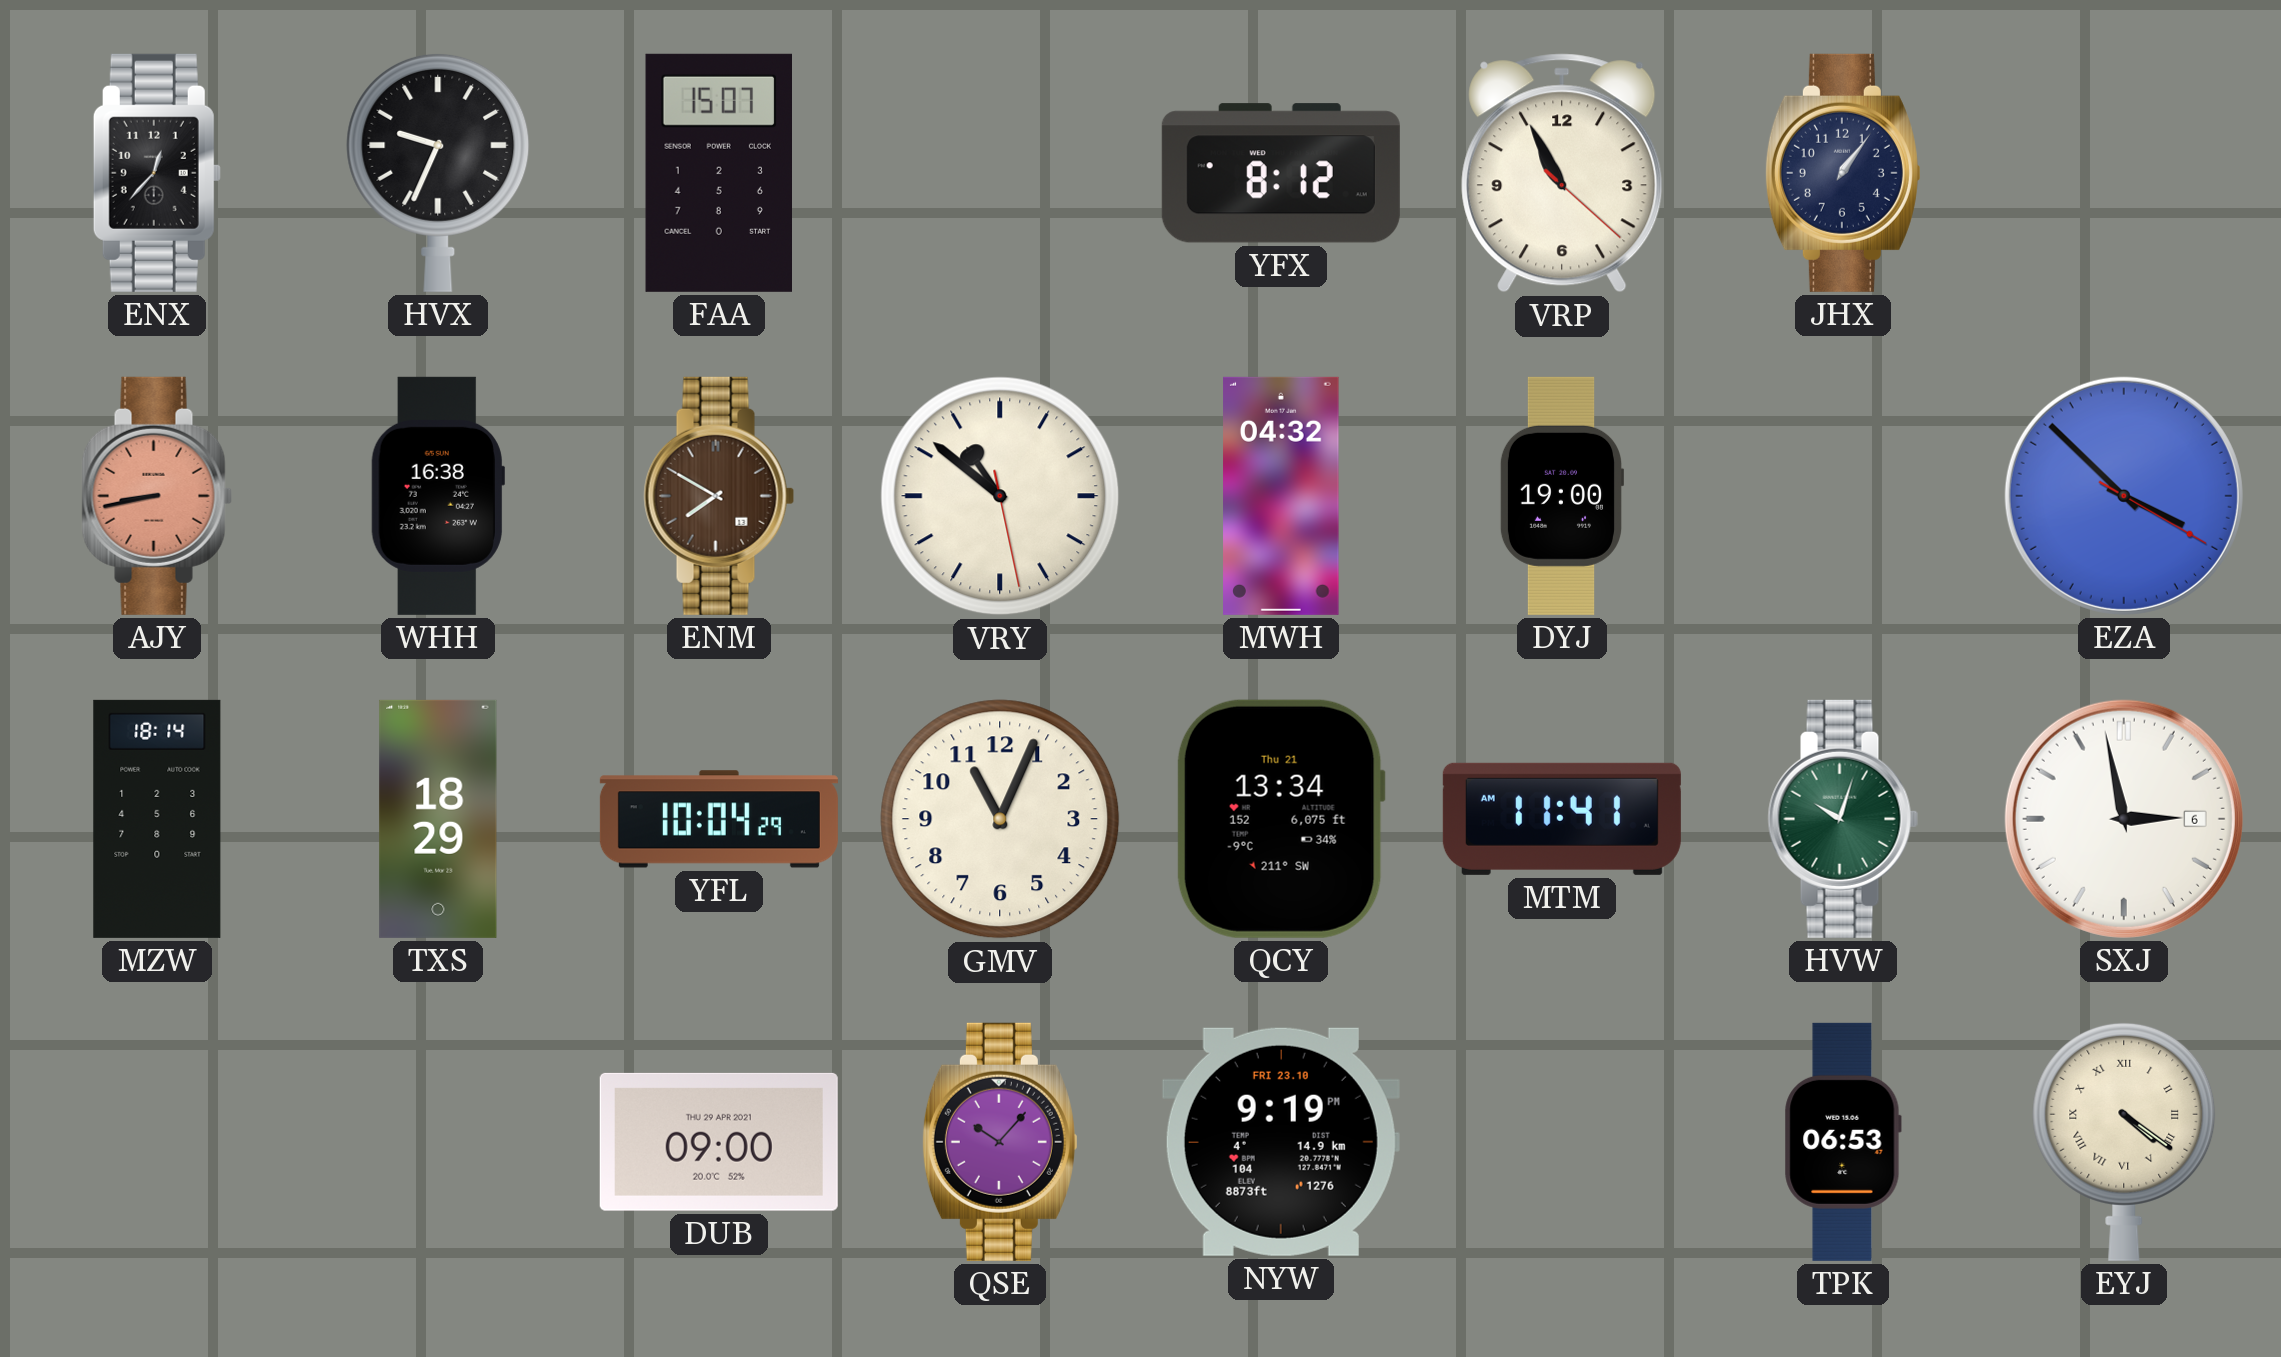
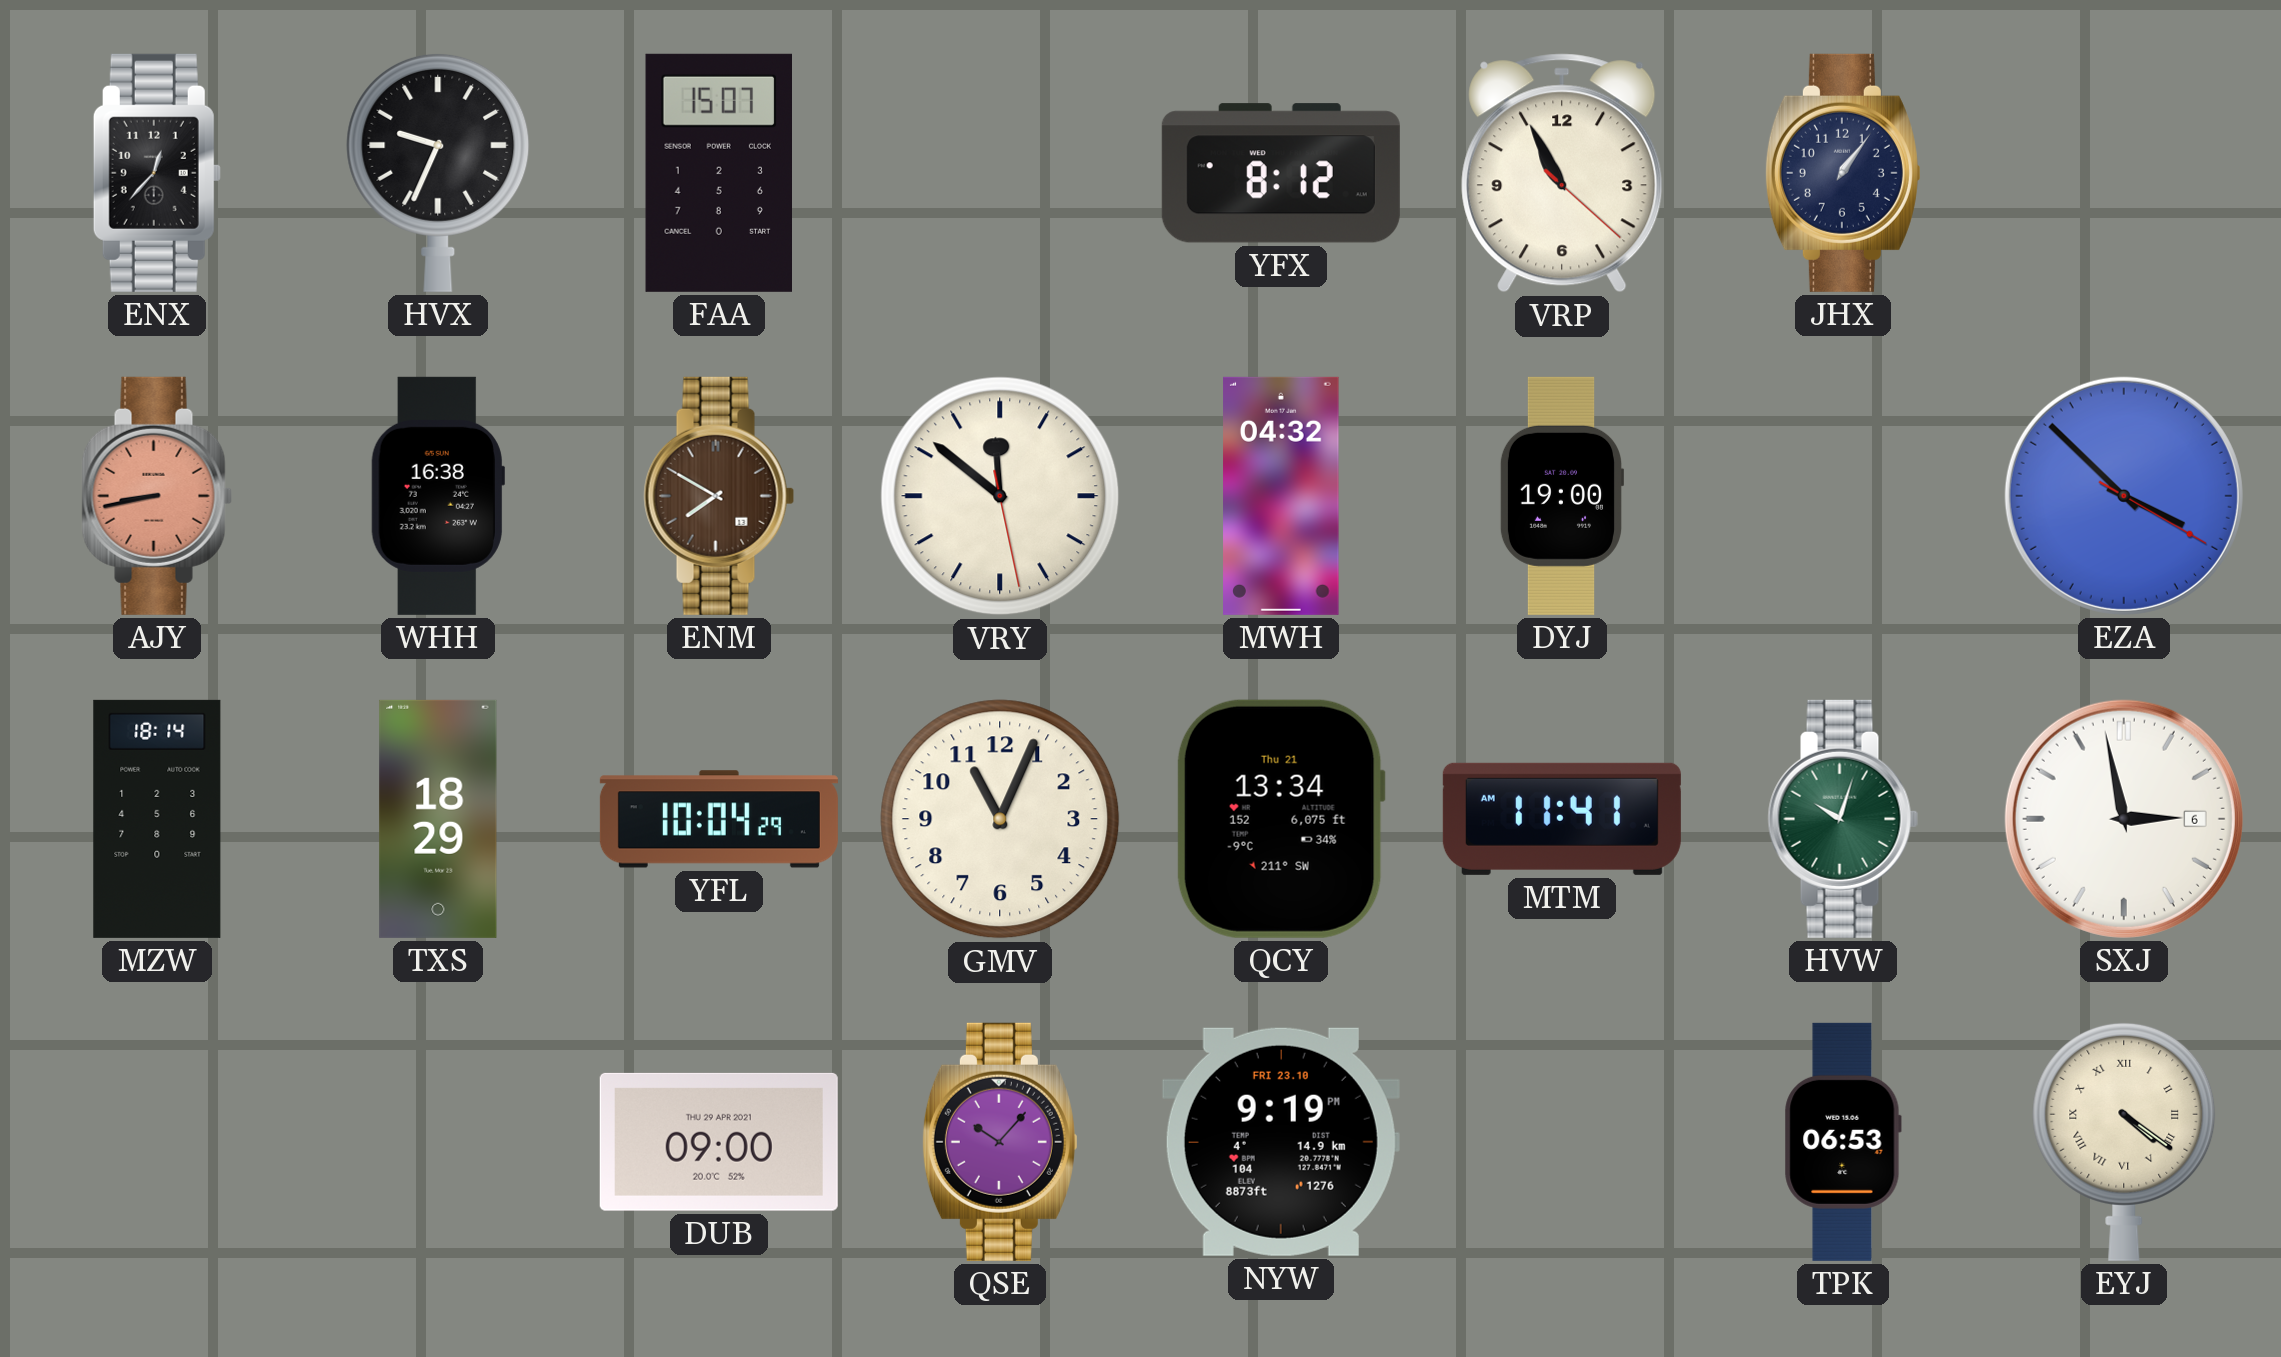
VRY: 10:51 -> 11:51 (1000, 496)
